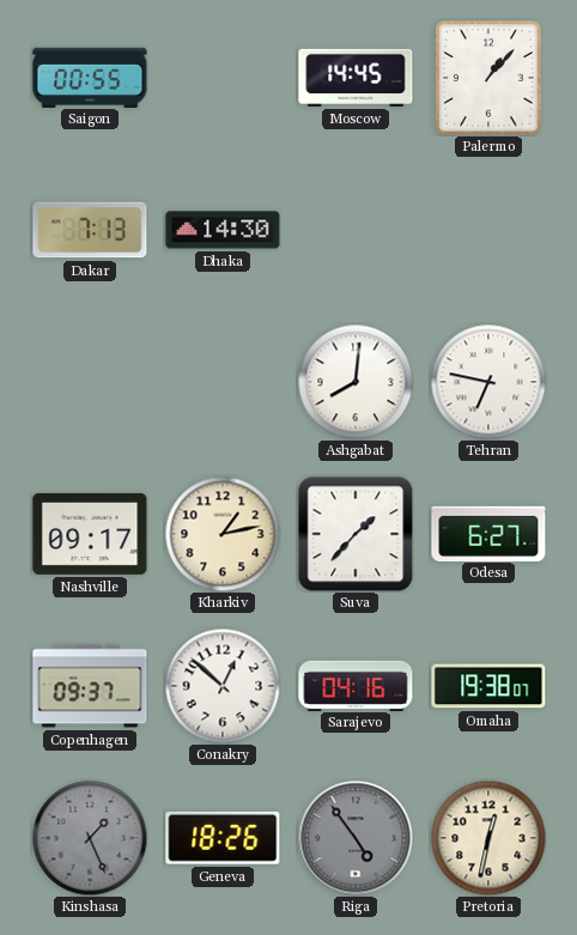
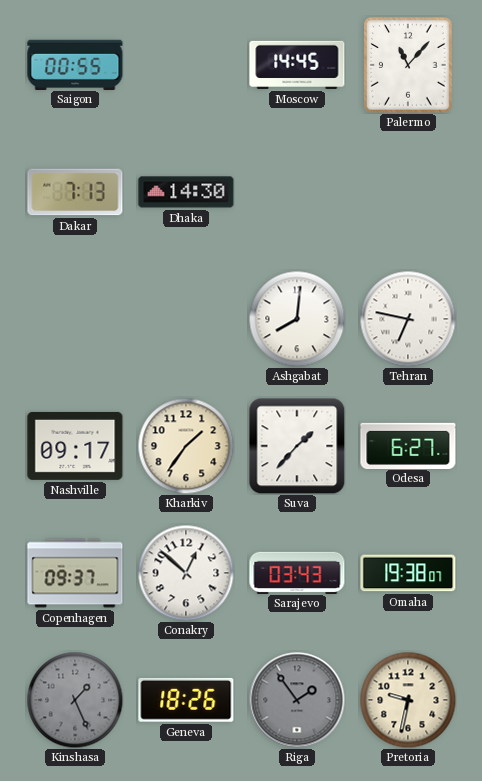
Palermo: 1:07 -> 11:07 (408, 65)
Kharkiv: 1:13 -> 1:36 (186, 446)
Sarajevo: 04:16 -> 03:43 (297, 572)
Riga: 4:54 -> 1:54 (297, 700)
Pretoria: 12:32 -> 9:32 (408, 700)
